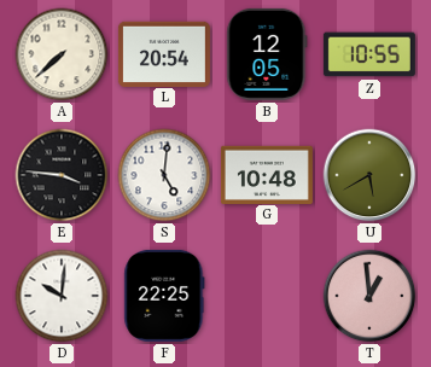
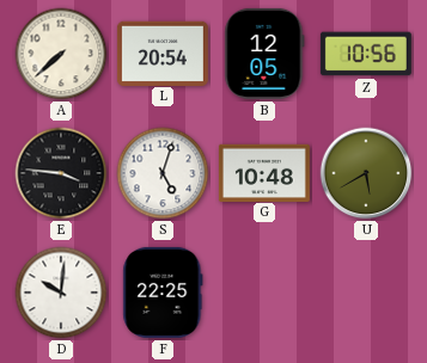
Z: 10:55 -> 10:56 (366, 54)
S: 5:01 -> 5:03 (163, 173)
T: 12:59 -> none (369, 296)
